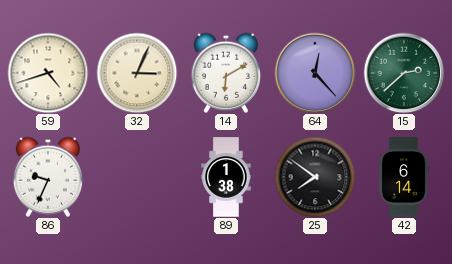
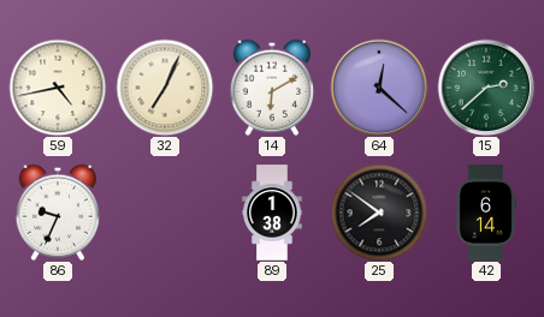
59: 4:42 -> 4:43 (58, 88)
32: 3:04 -> 7:04 (165, 88)
64: 12:23 -> 12:22 (379, 88)
